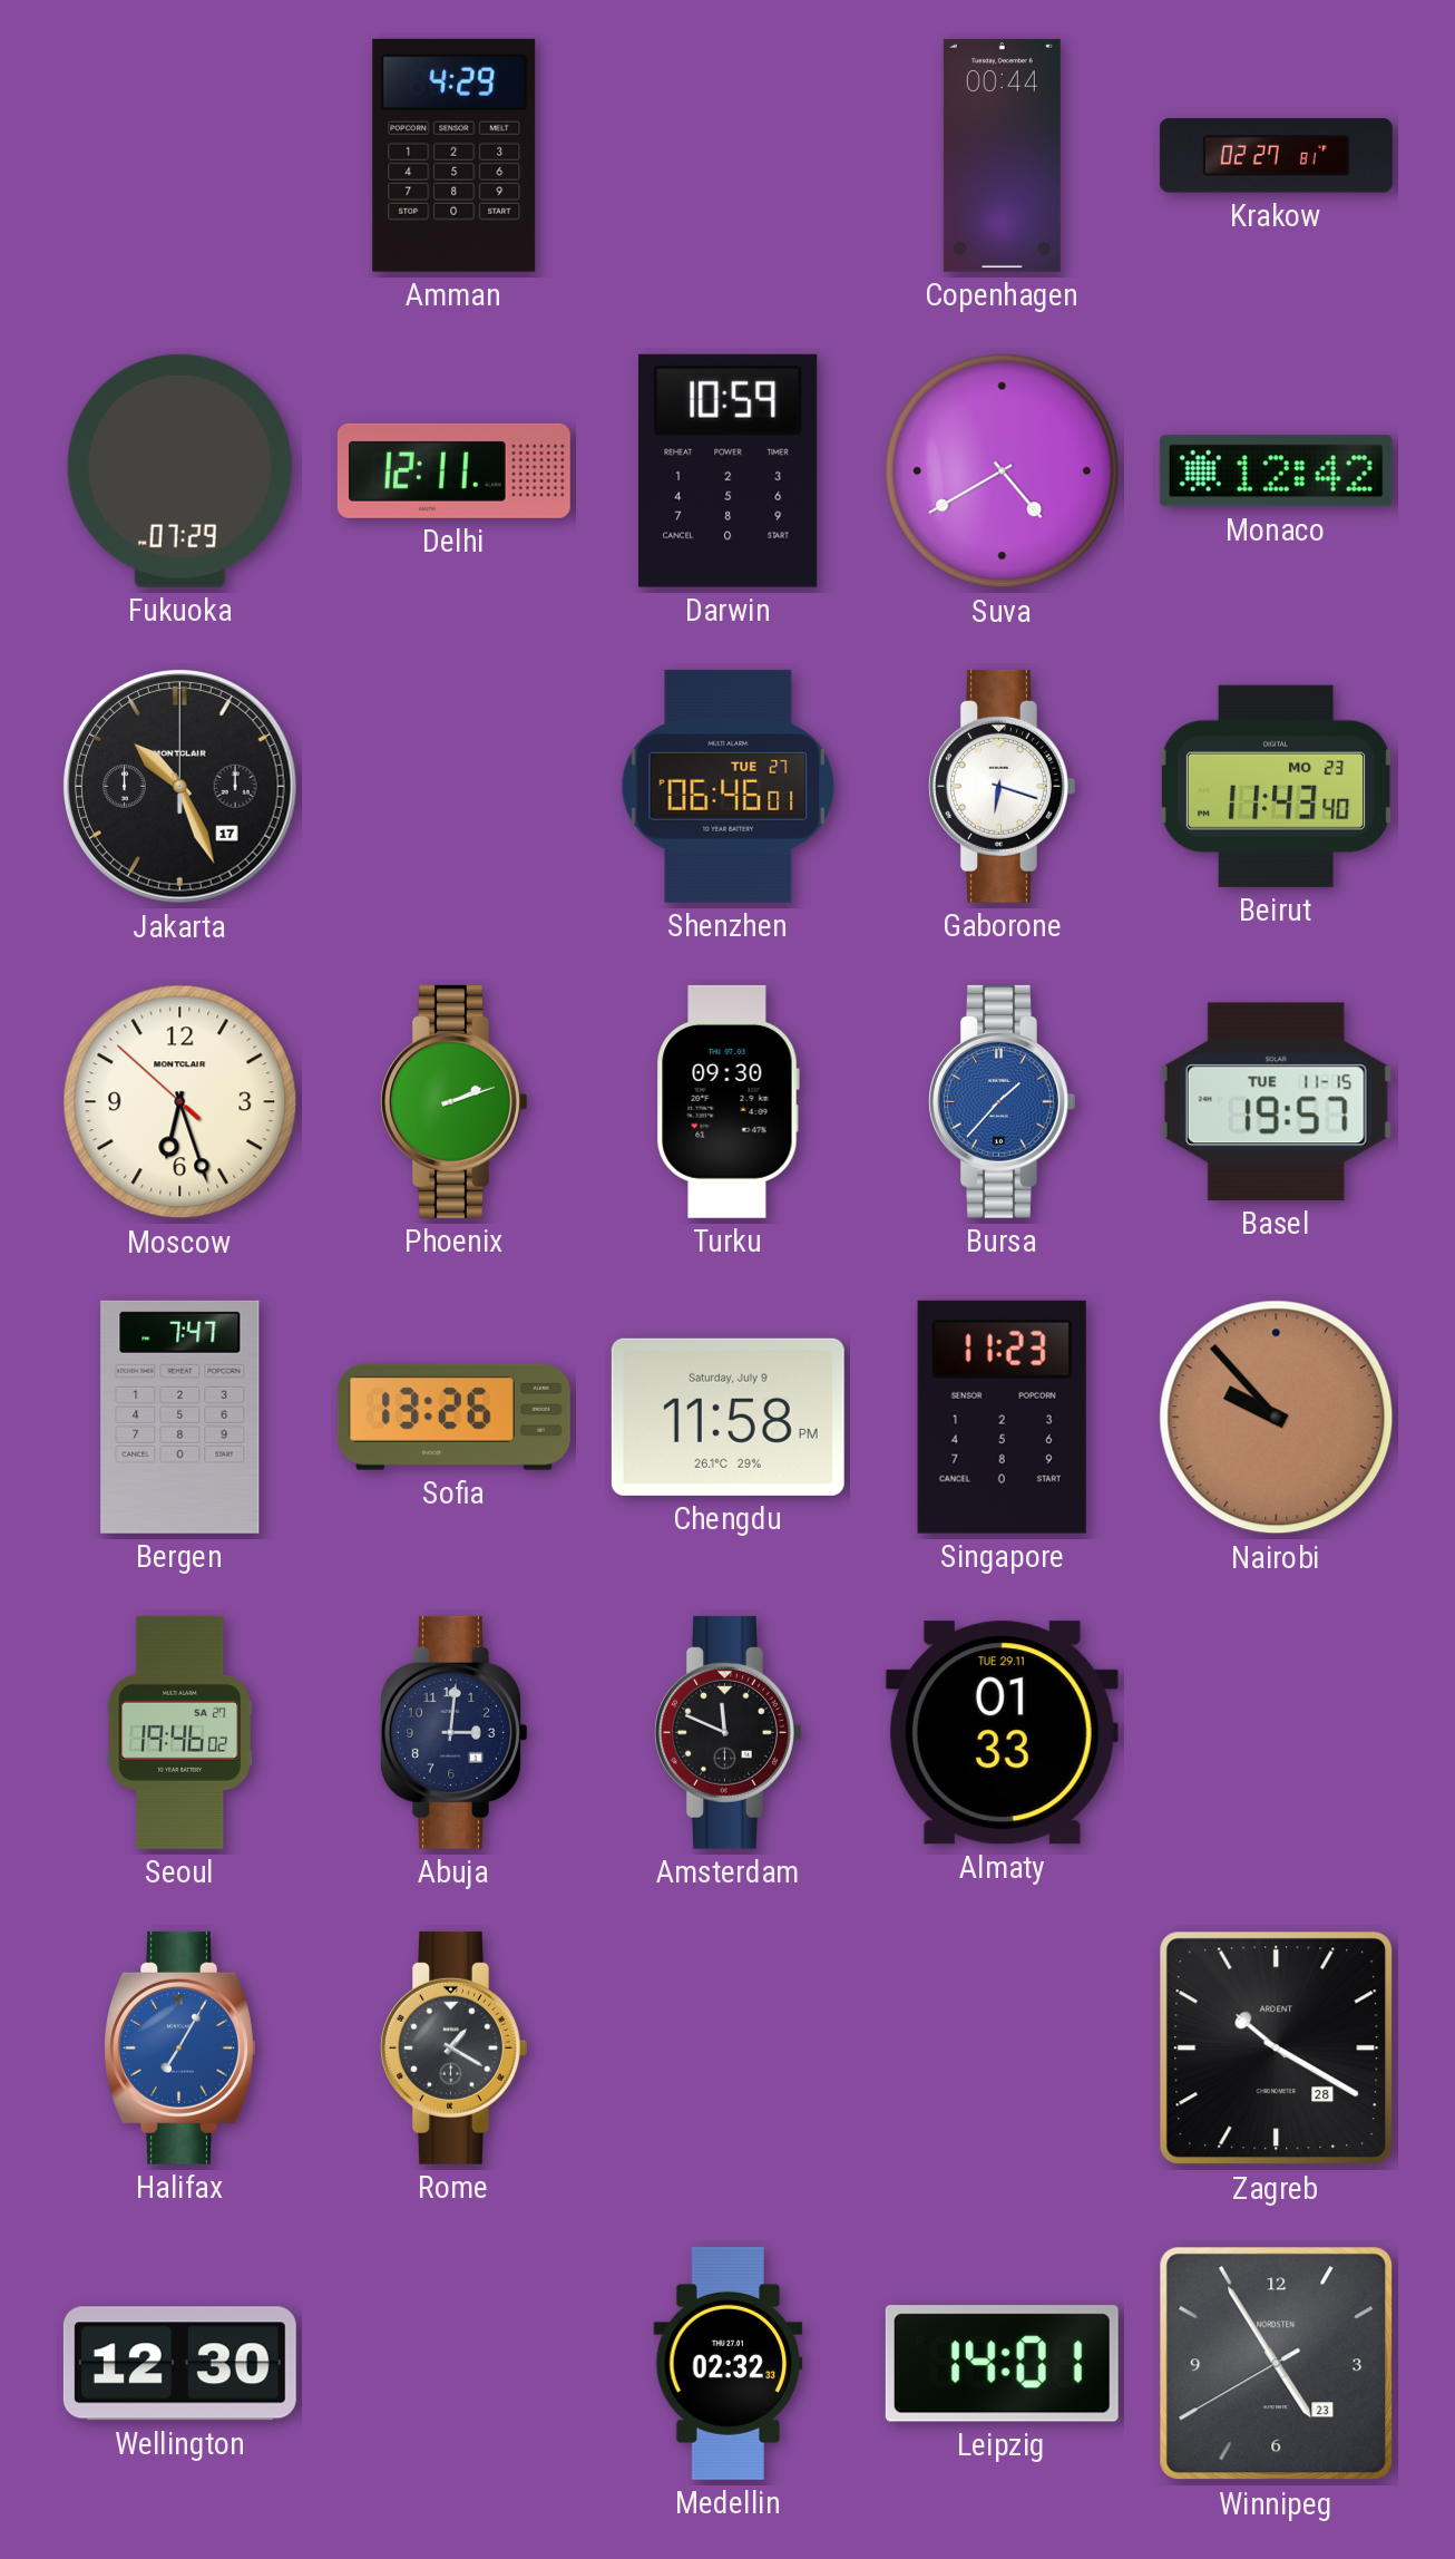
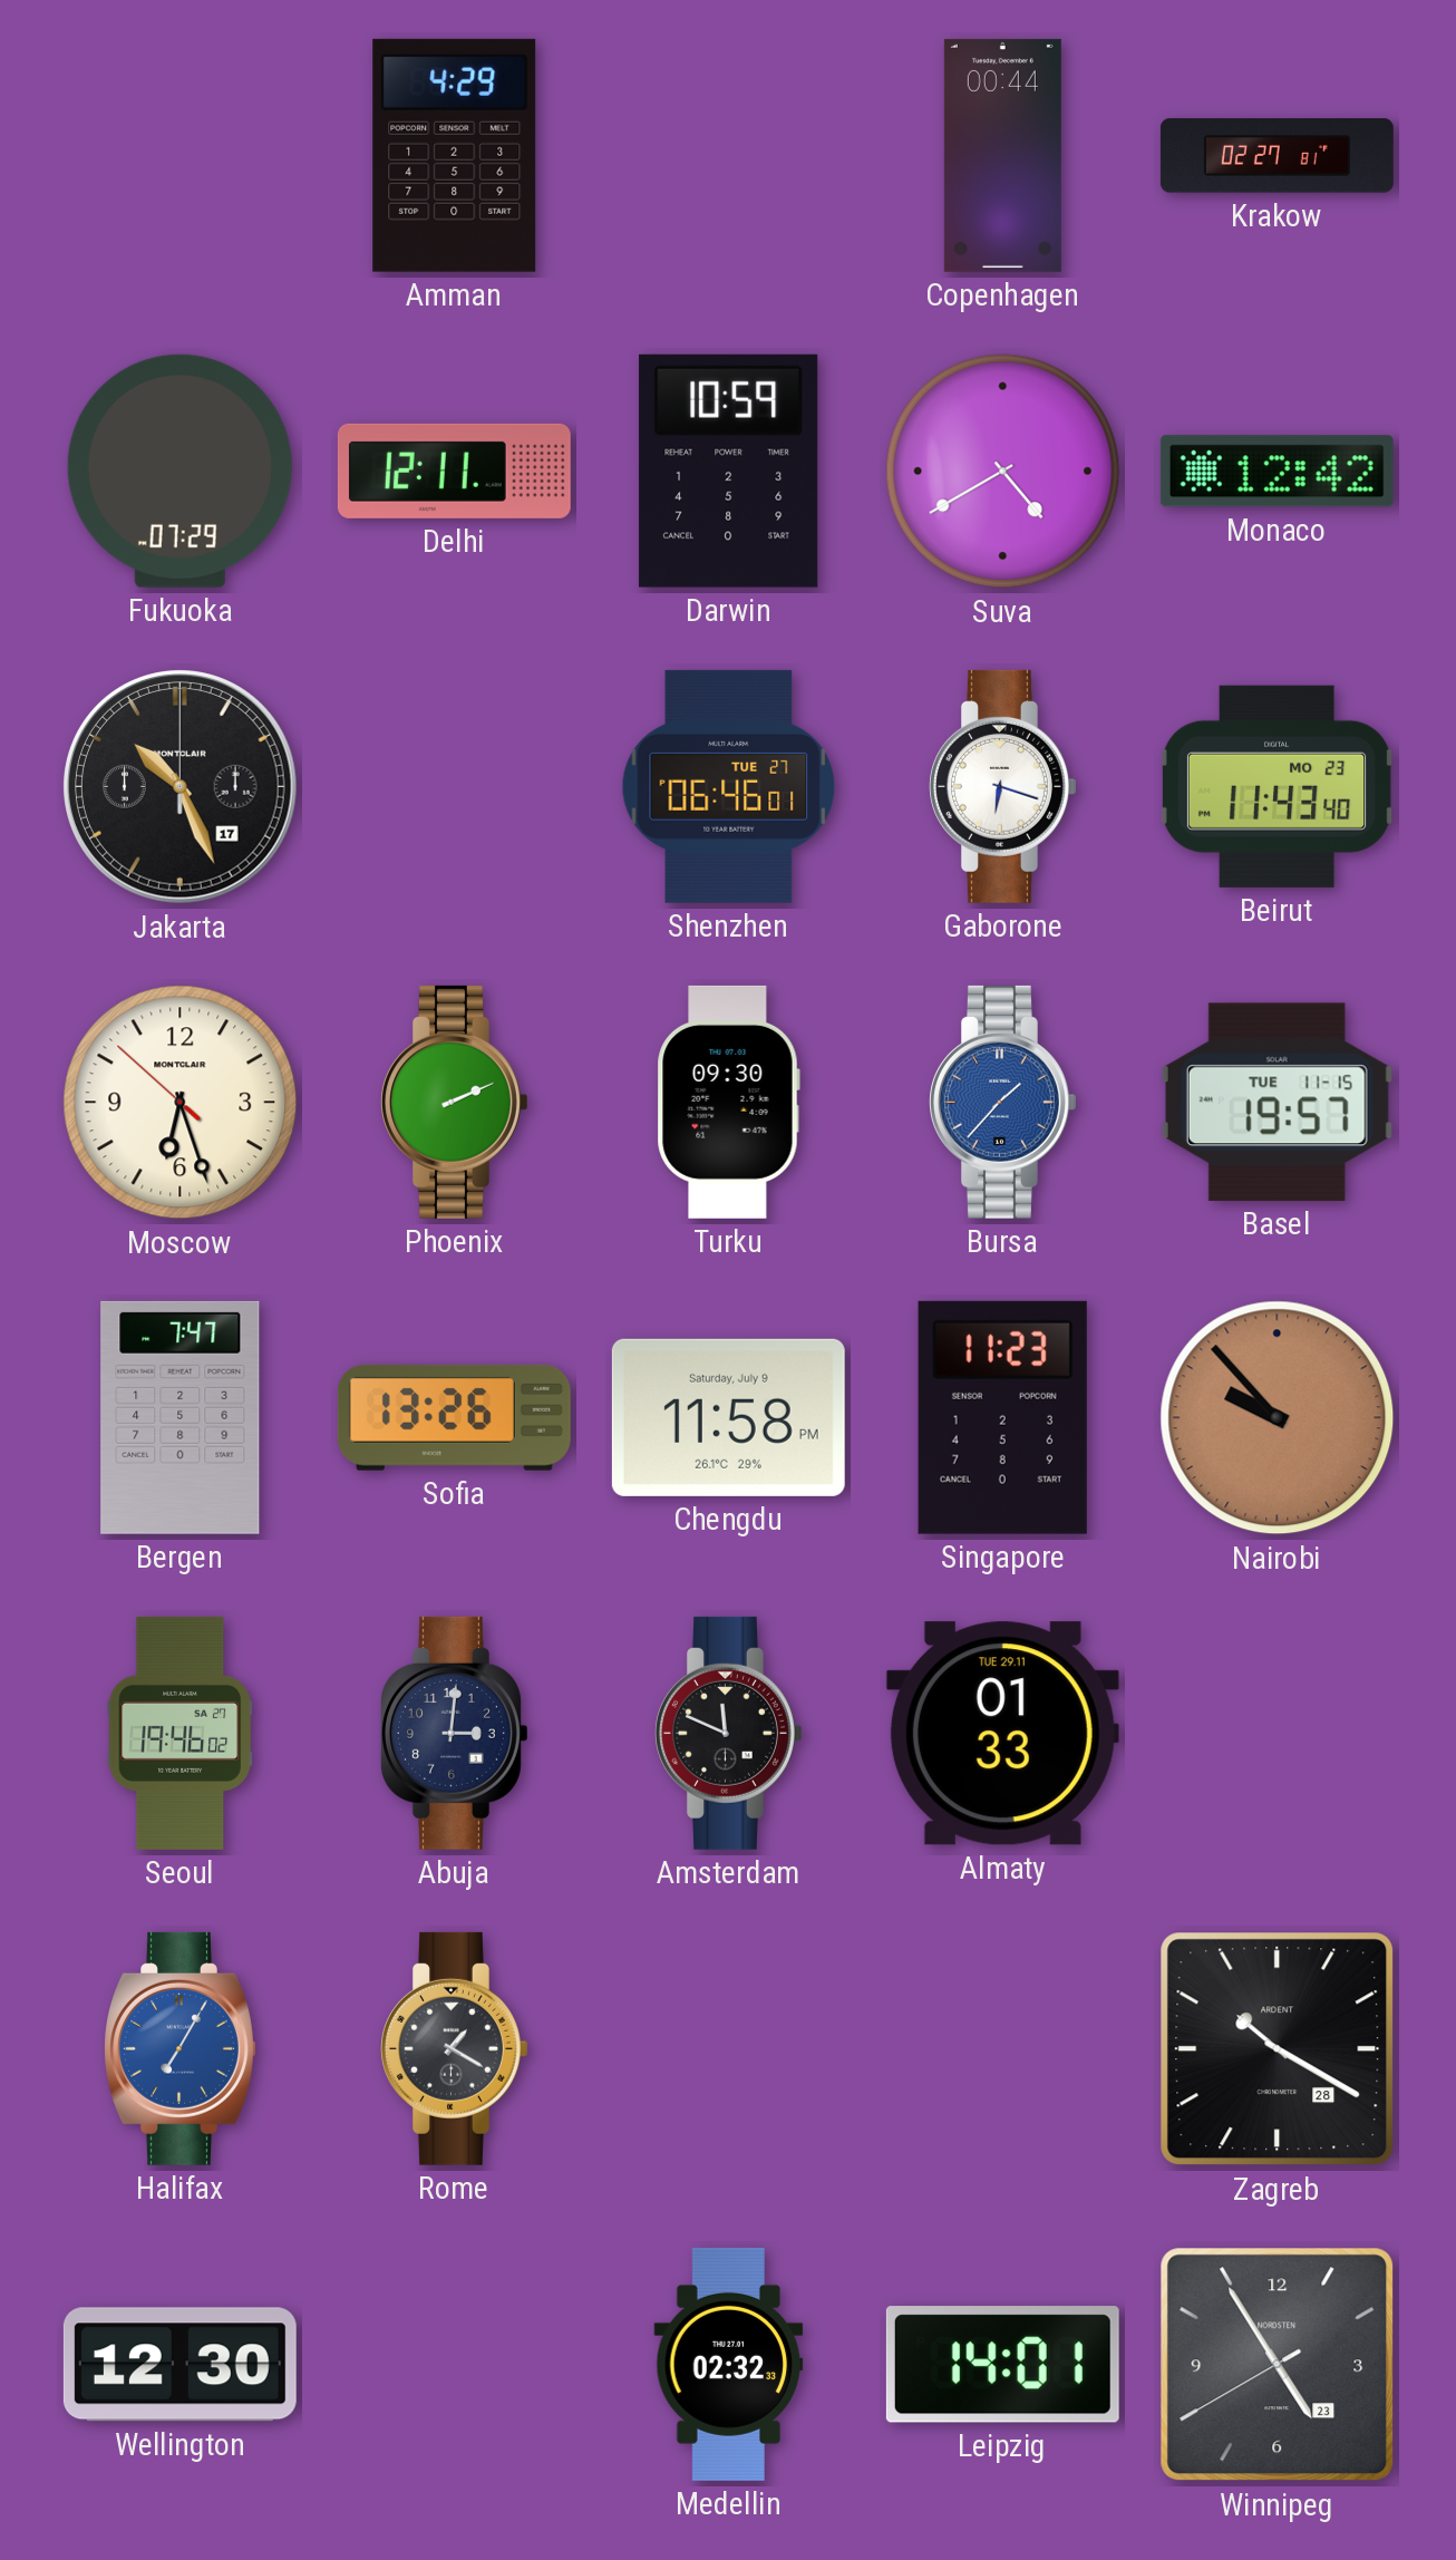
Phoenix: 2:12 -> 2:11 (455, 1102)
